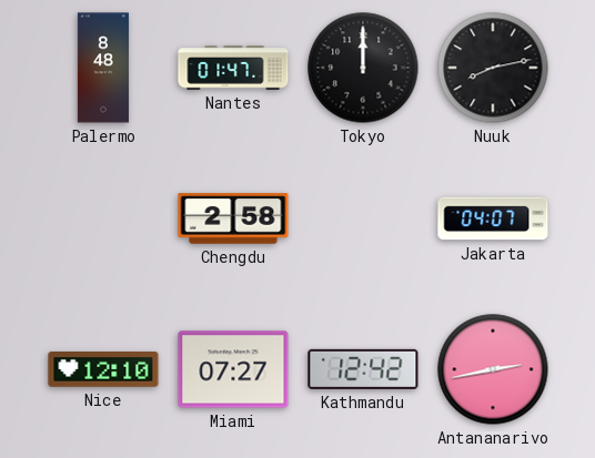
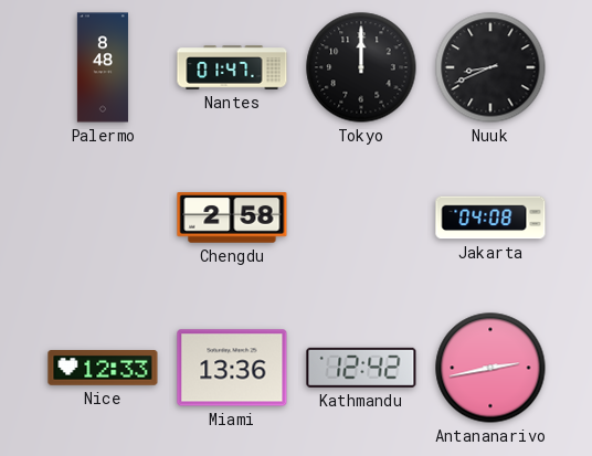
Nuuk: 8:13 -> 8:41 (490, 67)
Jakarta: 04:07 -> 04:08 (490, 218)
Nice: 12:10 -> 12:33 (103, 369)
Miami: 07:27 -> 13:36 (232, 368)
